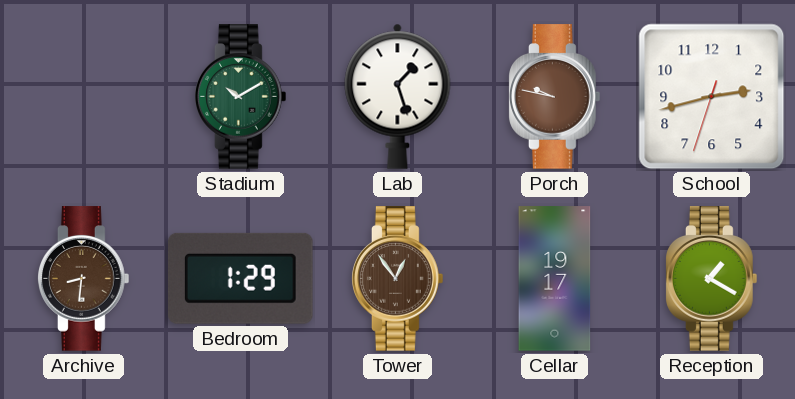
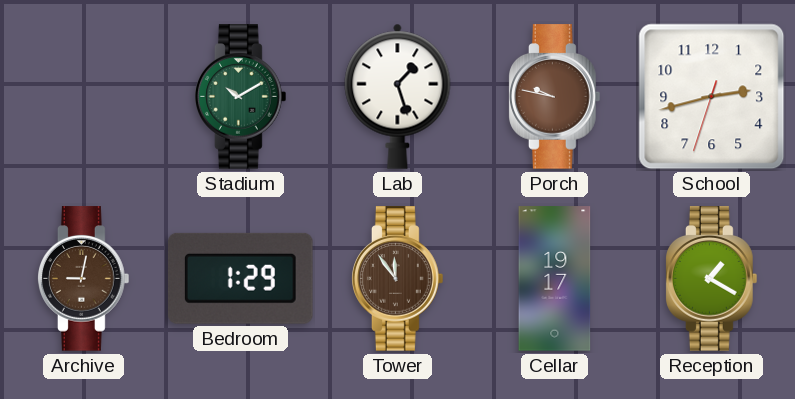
Archive: 8:31 -> 9:02 (84, 279)
Tower: 12:54 -> 11:54 (398, 279)
